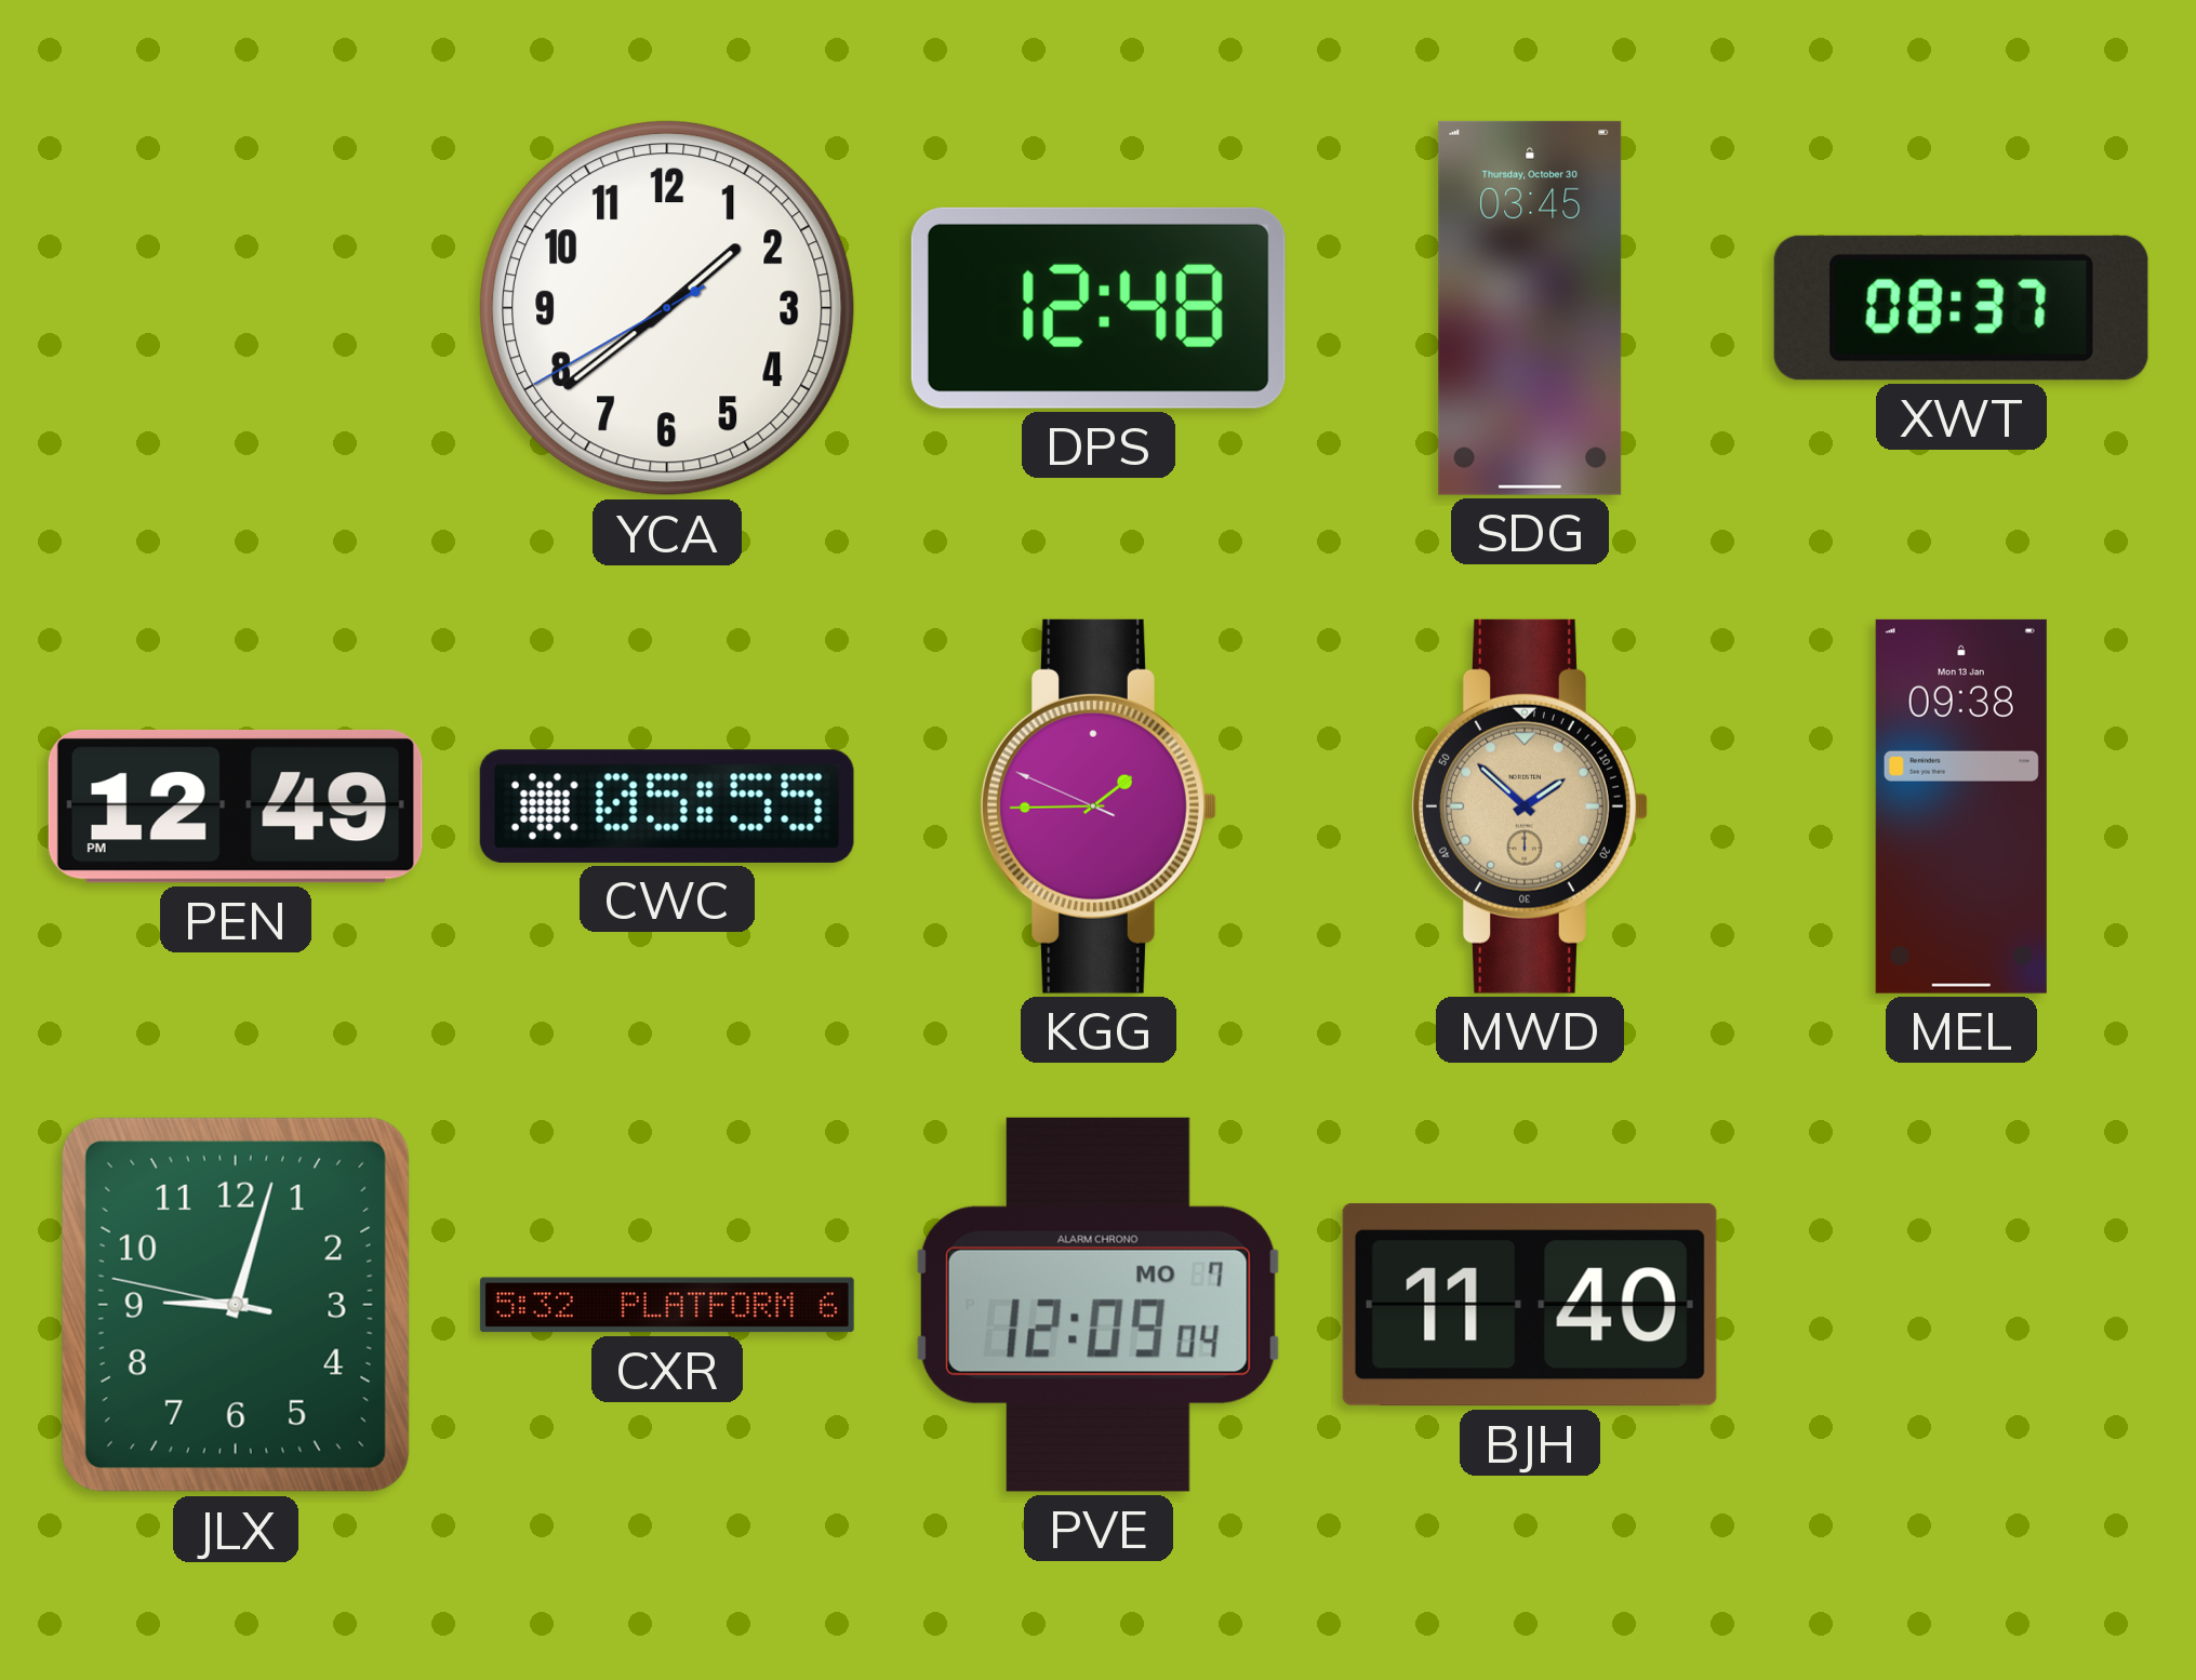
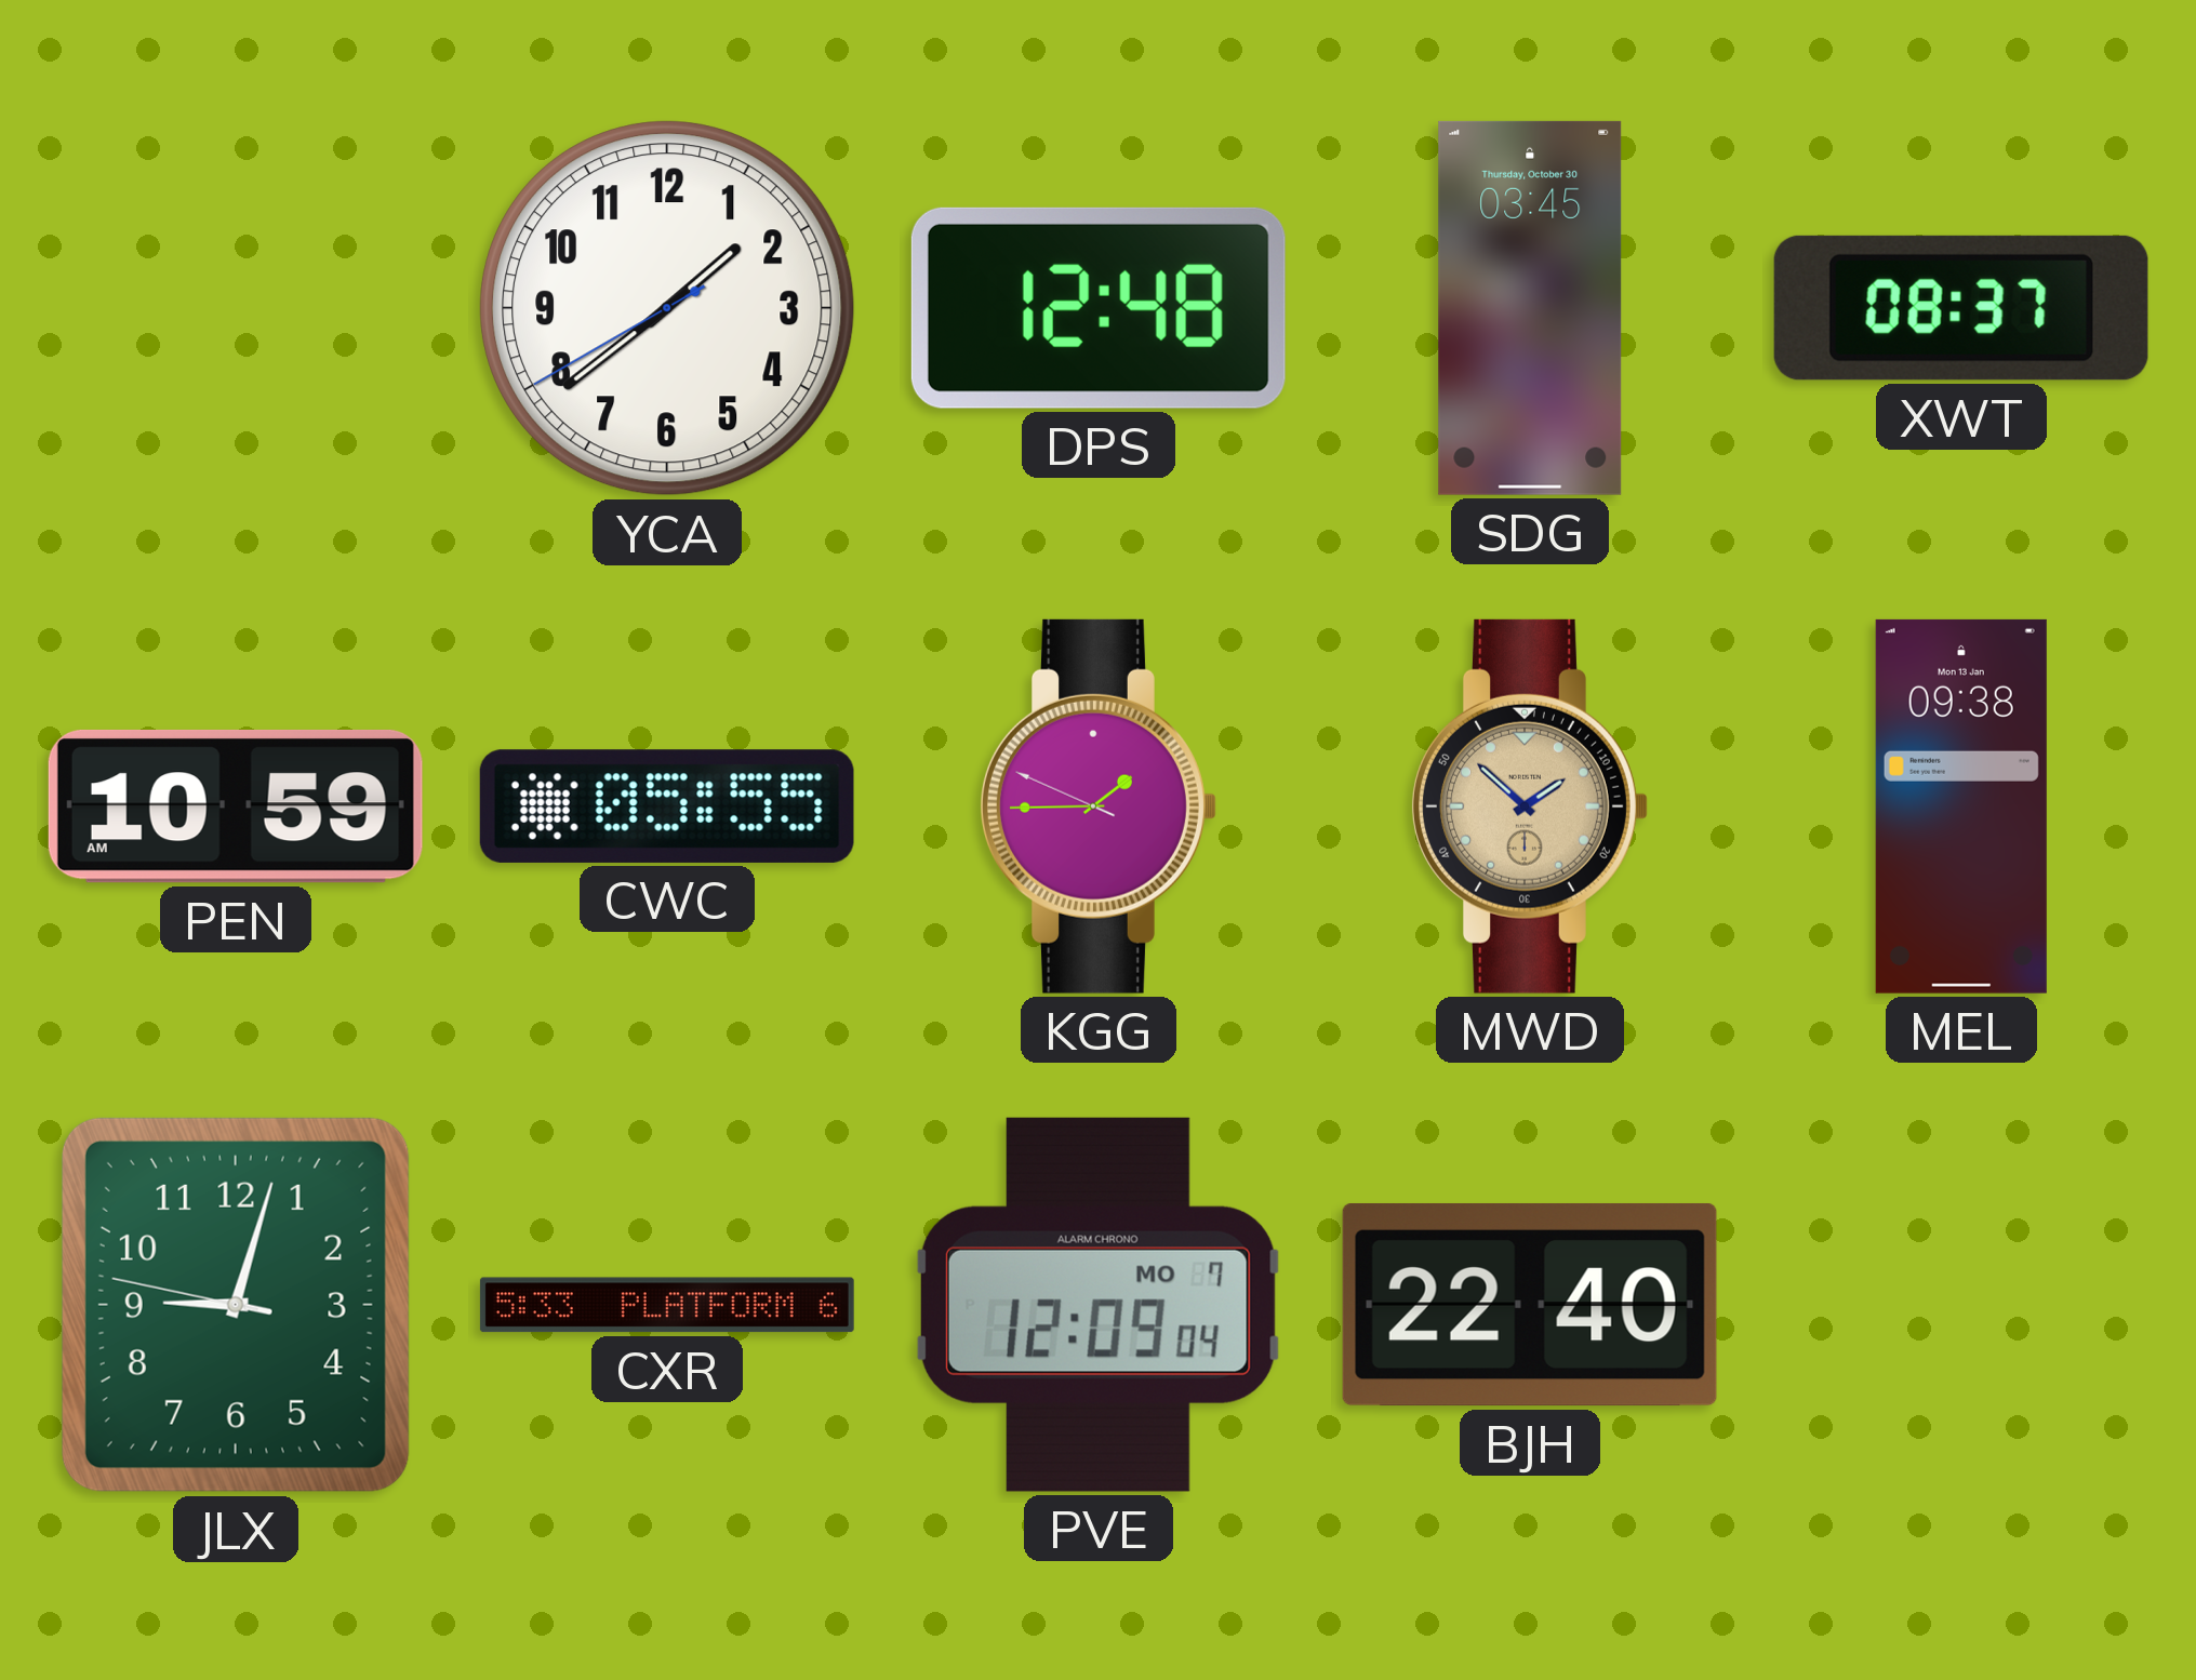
PEN: 12:49 -> 10:59 (236, 806)
CXR: 5:32 -> 5:33 (667, 1305)
BJH: 11:40 -> 22:40 (1530, 1305)
